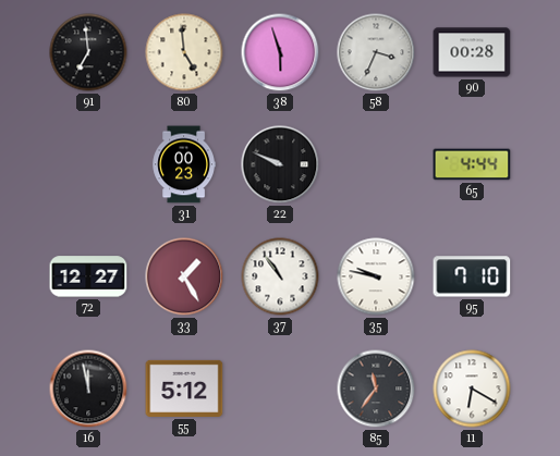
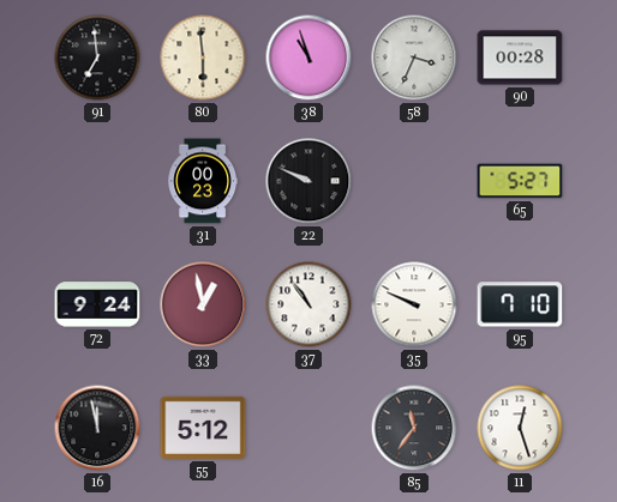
80: 4:59 -> 5:59 (203, 58)
38: 5:57 -> 10:57 (308, 58)
65: 4:44 -> 5:27 (520, 181)
72: 12:27 -> 9:24 (97, 304)
33: 1:25 -> 12:58 (203, 304)
35: 9:47 -> 9:49 (414, 304)
11: 6:20 -> 12:27 (520, 428)
